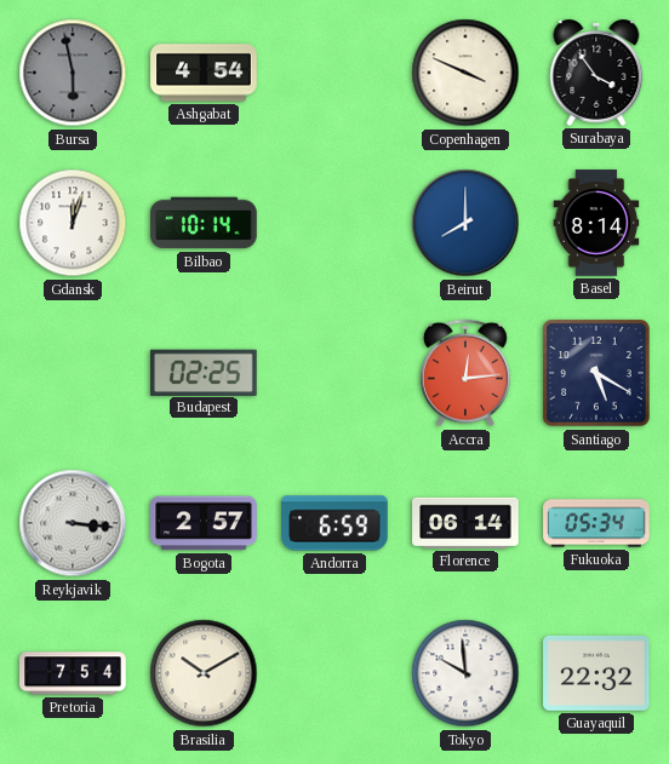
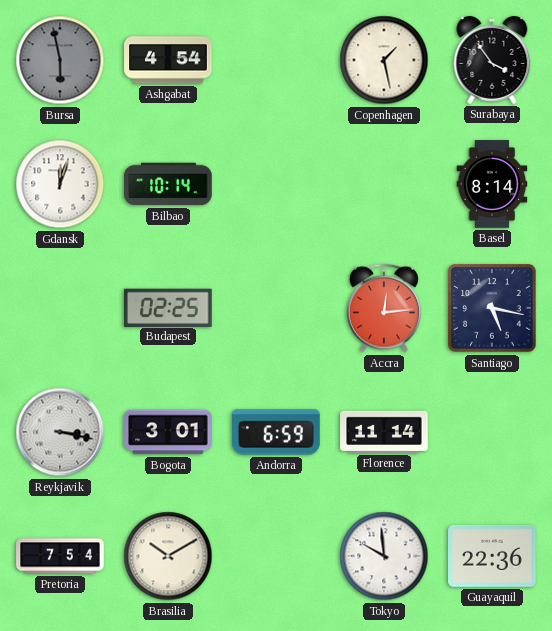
Copenhagen: 3:49 -> 1:28 (384, 60)
Beirut: 8:00 -> none (465, 223)
Santiago: 5:20 -> 5:17 (492, 308)
Reykjavik: 3:16 -> 3:17 (60, 432)
Bogota: 2:57 -> 3:01 (168, 432)
Florence: 06:14 -> 11:14 (384, 432)
Fukuoka: 05:34 -> none (596, 523)
Guayaquil: 22:32 -> 22:36 (492, 557)
